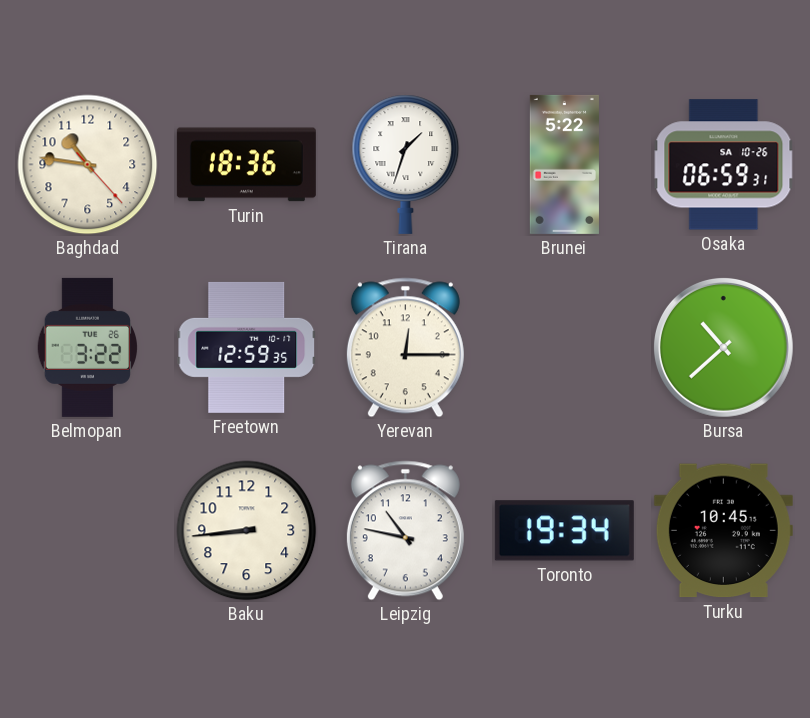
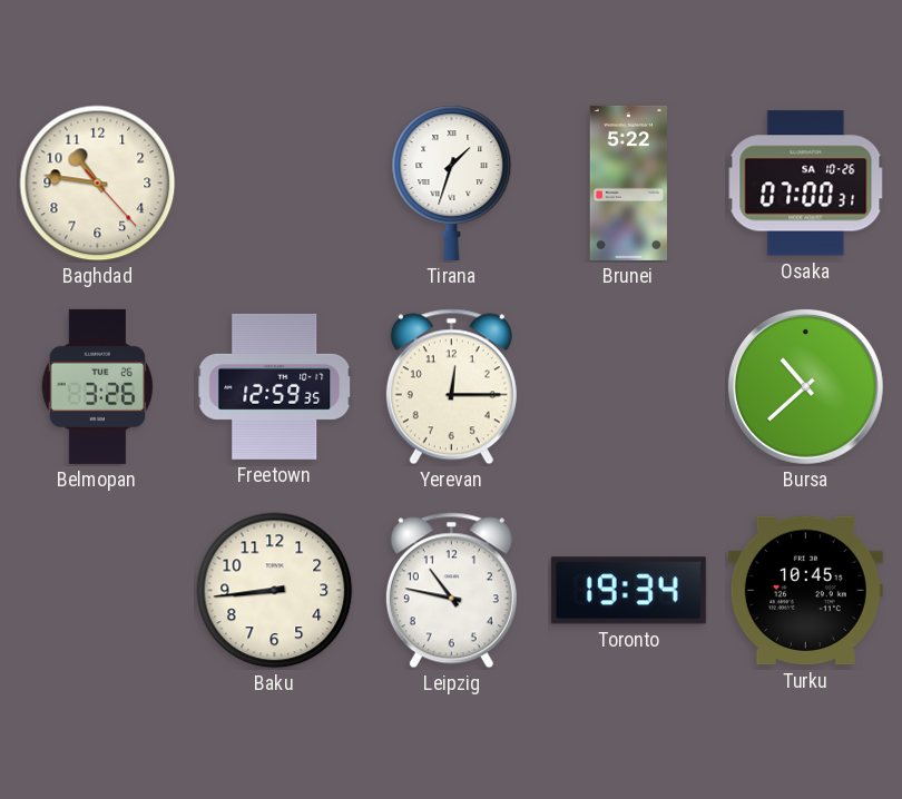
Turin: 18:36 -> none (246, 165)
Osaka: 06:59 -> 07:00 (806, 184)
Belmopan: 3:22 -> 3:26 (98, 386)
